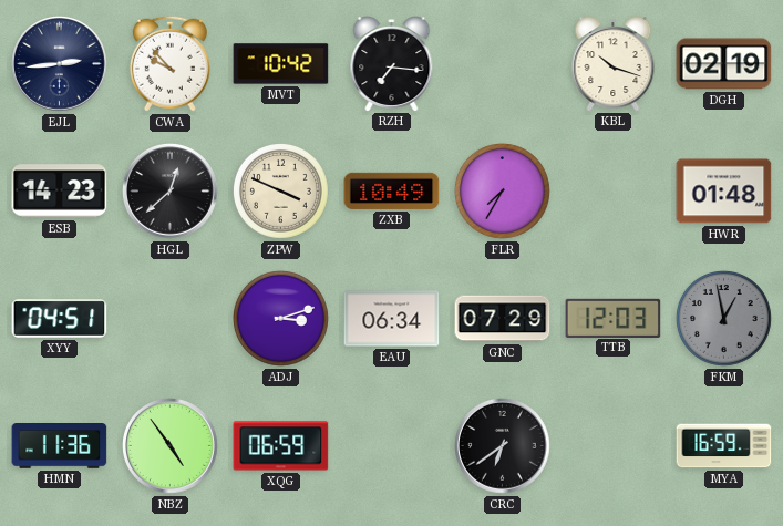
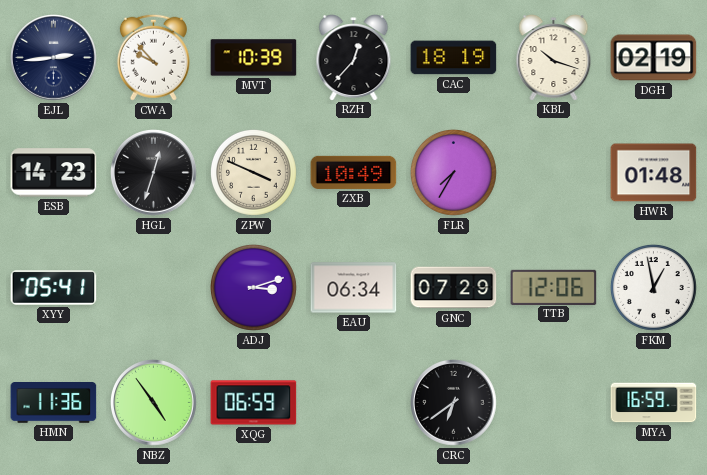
MVT: 10:42 -> 10:39 (254, 58)
RZH: 7:16 -> 12:37 (354, 58)
CAC: none -> 18:19 (454, 58)
HGL: 12:38 -> 12:33 (154, 173)
XYY: 04:51 -> 05:41 (54, 288)
TTB: 12:03 -> 12:06 (554, 287)
FKM dial: grey -> white (653, 287)
